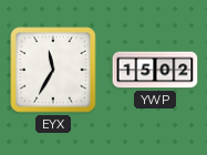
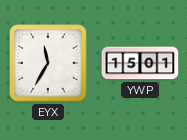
YWP: 15:02 -> 15:01 (140, 63)
